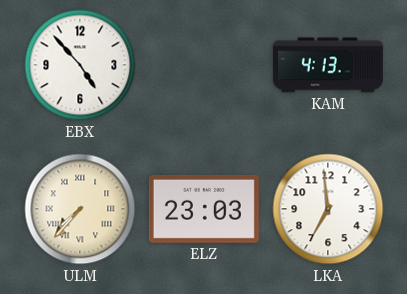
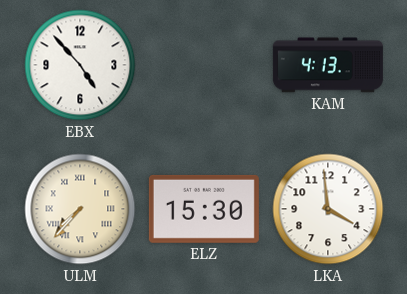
ELZ: 23:03 -> 15:30 (204, 209)
LKA: 6:59 -> 3:59 (328, 209)
